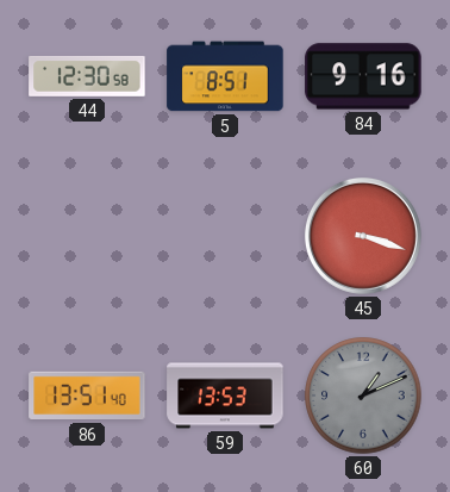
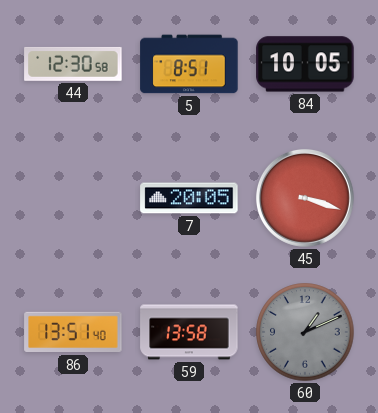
84: 9:16 -> 10:05 (305, 64)
7: none -> 20:05 (189, 198)
59: 13:53 -> 13:58 (189, 332)
